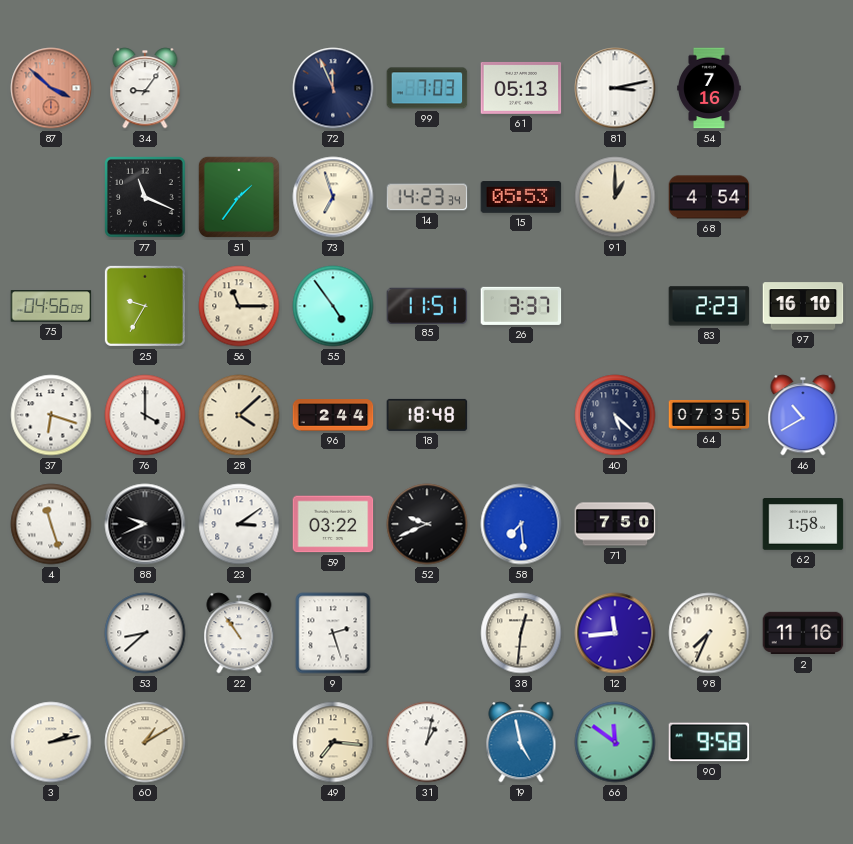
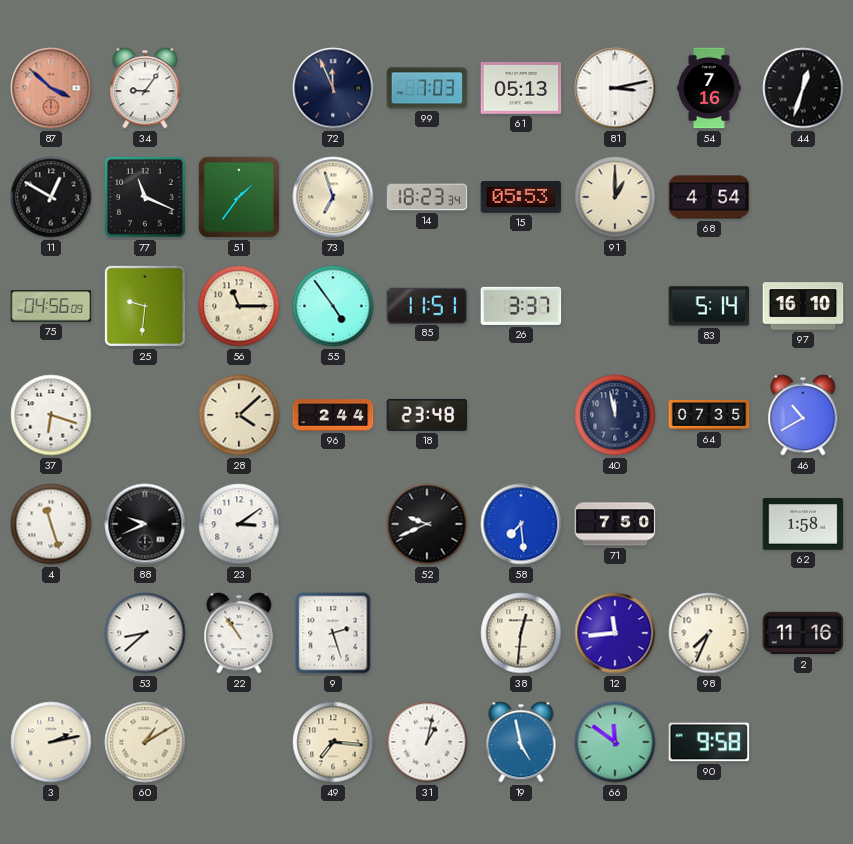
44: none -> 12:33 (803, 88)
11: none -> 12:50 (51, 197)
14: 14:23 -> 18:23 (427, 197)
25: 9:35 -> 9:31 (145, 306)
83: 2:23 -> 5:14 (709, 306)
76: 4:00 -> none (145, 415)
18: 18:48 -> 23:48 (427, 415)
40: 5:22 -> 11:58 (615, 415)
59: 03:22 -> none (333, 524)
